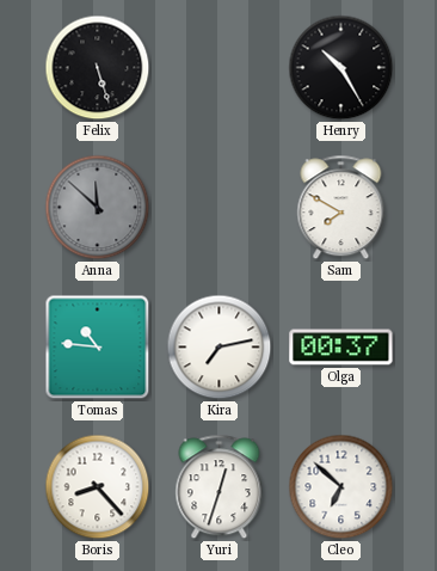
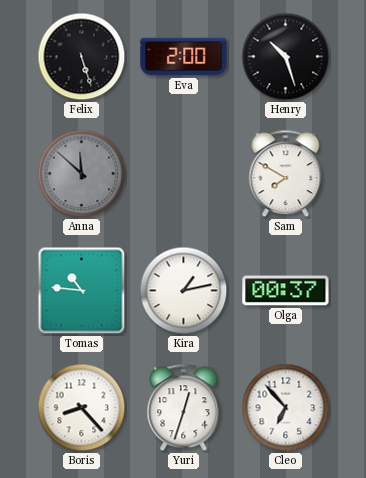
Eva: none -> 2:00 (184, 57)
Henry: 10:25 -> 10:27 (286, 57)
Kira: 7:13 -> 1:13 (184, 291)
Cleo: 6:52 -> 6:53 (286, 408)
